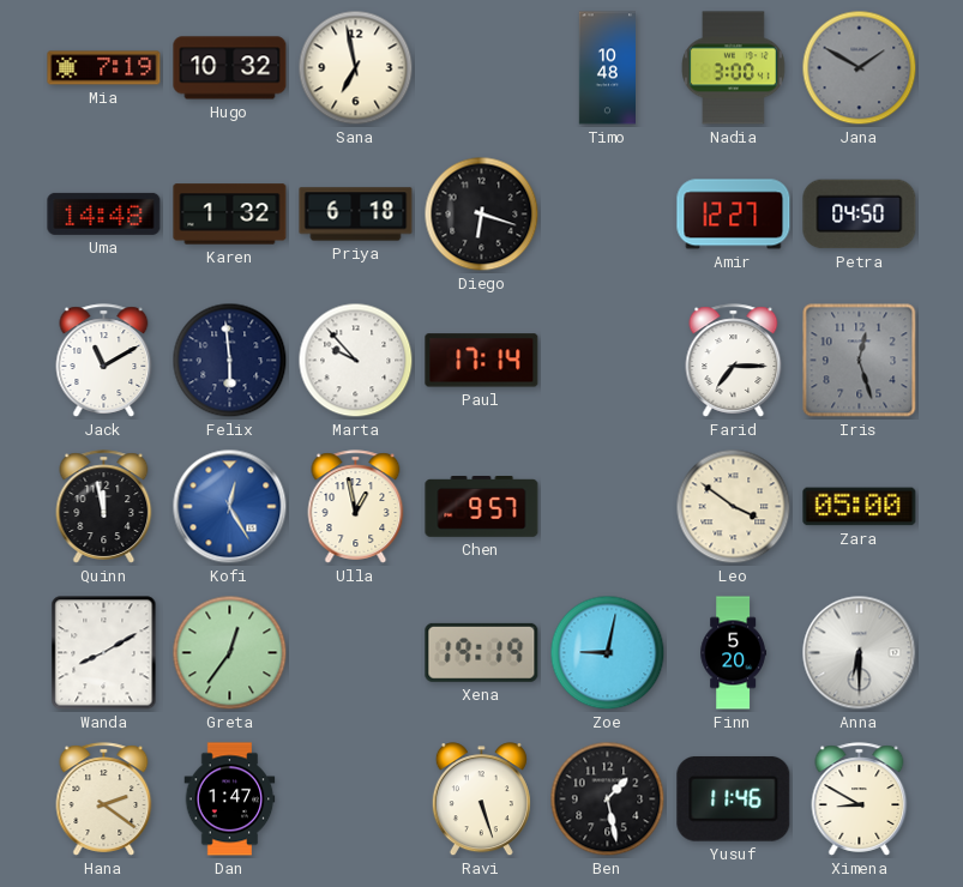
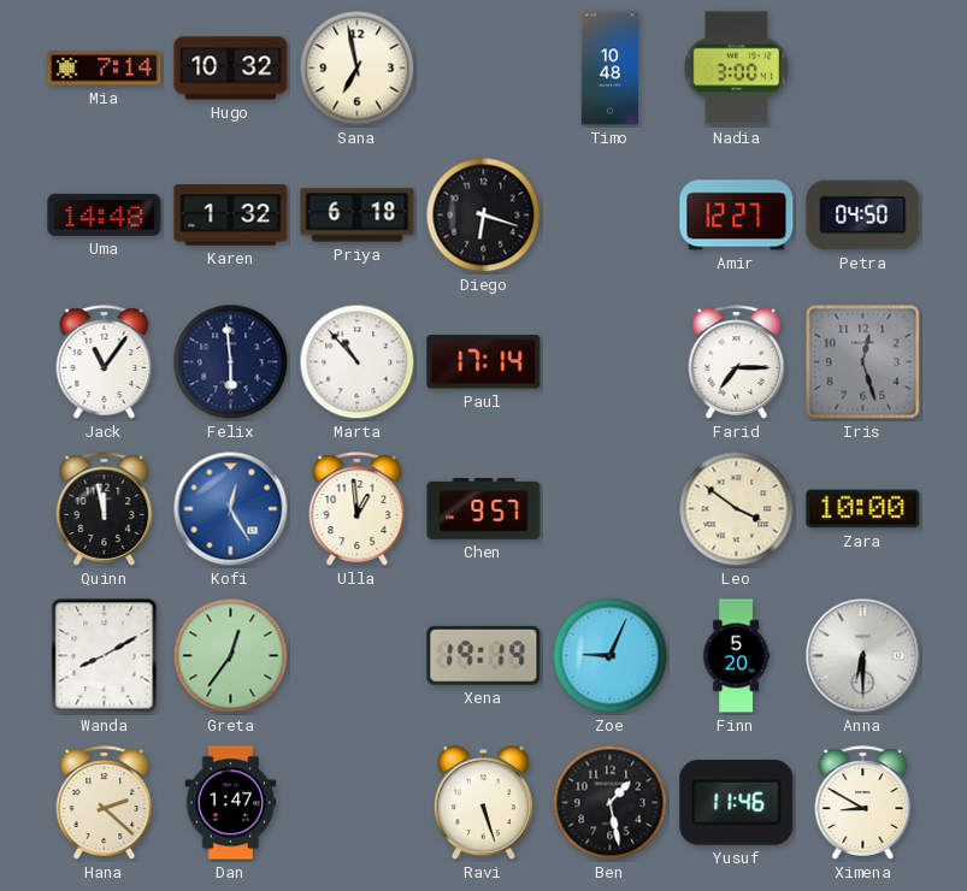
Mia: 7:19 -> 7:14 (105, 69)
Jana: 1:50 -> none (860, 68)
Jack: 11:10 -> 11:06 (105, 362)
Marta: 9:53 -> 10:53 (358, 362)
Ulla: 12:58 -> 12:59 (358, 509)
Zara: 05:00 -> 10:00 (863, 509)
Zoe: 9:02 -> 9:04 (611, 656)
Hana: 2:21 -> 2:22 (105, 803)
